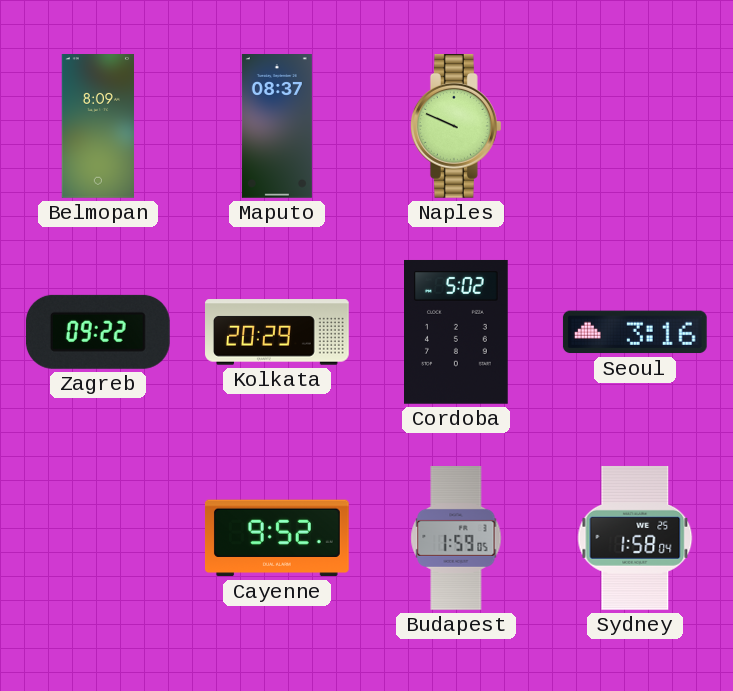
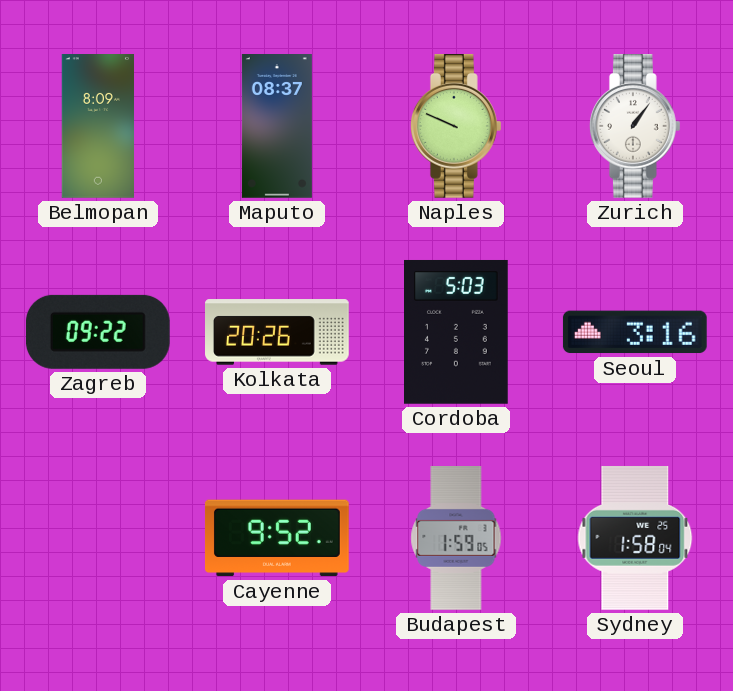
Zurich: none -> 1:06 (635, 127)
Kolkata: 20:29 -> 20:26 (278, 332)
Cordoba: 5:02 -> 5:03 (457, 332)
